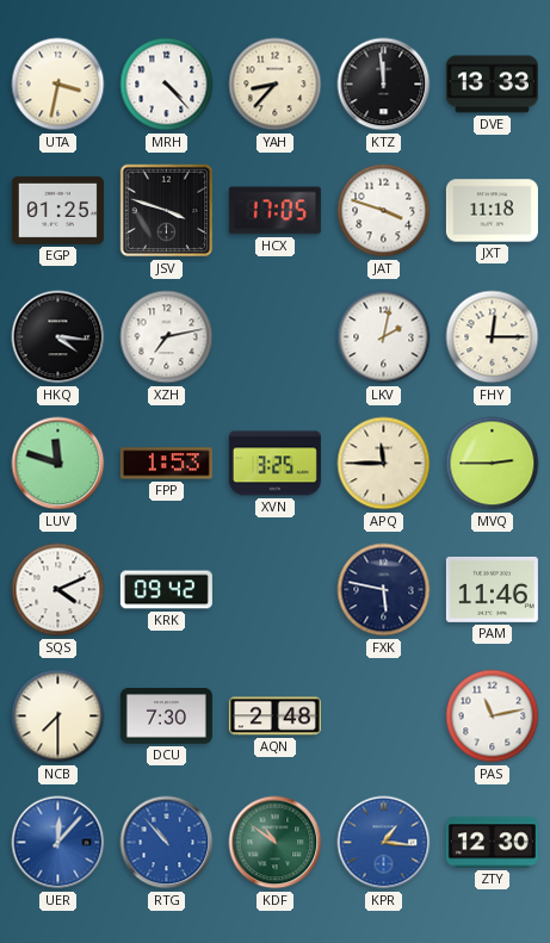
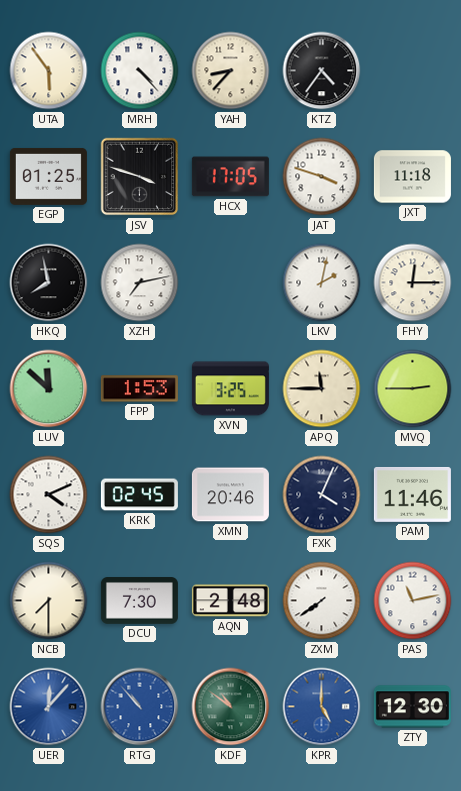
UTA: 3:32 -> 5:54 (49, 71)
KTZ: 11:59 -> 4:36 (322, 71)
DVE: 13:33 -> none (492, 85)
HKQ: 4:16 -> 7:58 (49, 283)
LUV: 11:48 -> 11:52 (49, 389)
KRK: 09:42 -> 02:45 (139, 495)
XMN: none -> 20:46 (230, 495)
FXK: 5:47 -> 4:04 (322, 495)
ZXM: none -> 7:39 (322, 601)
KPR: 1:16 -> 5:00 (322, 707)
